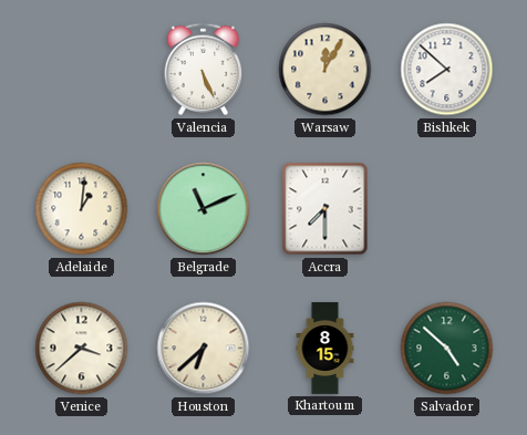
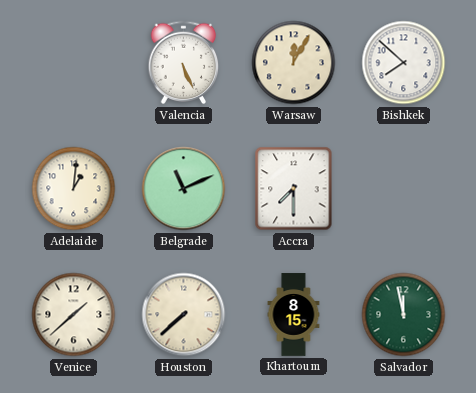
Venice: 3:38 -> 1:38 (74, 315)
Houston: 6:38 -> 7:38 (184, 315)
Salvador: 4:52 -> 11:58 (404, 315)
